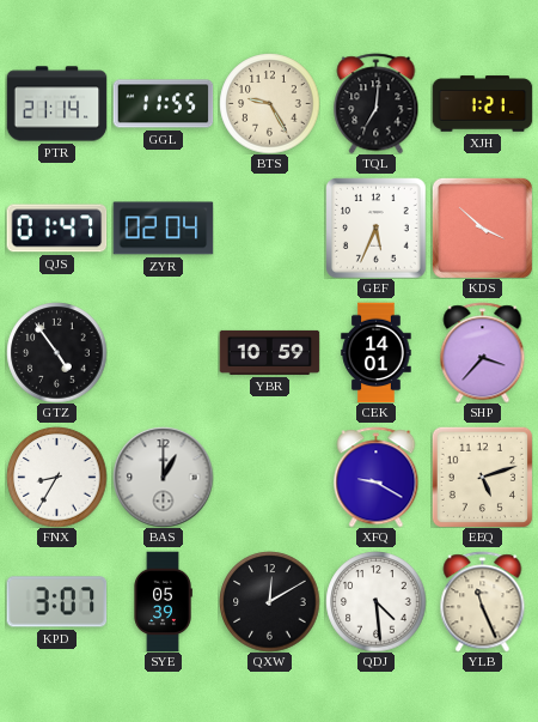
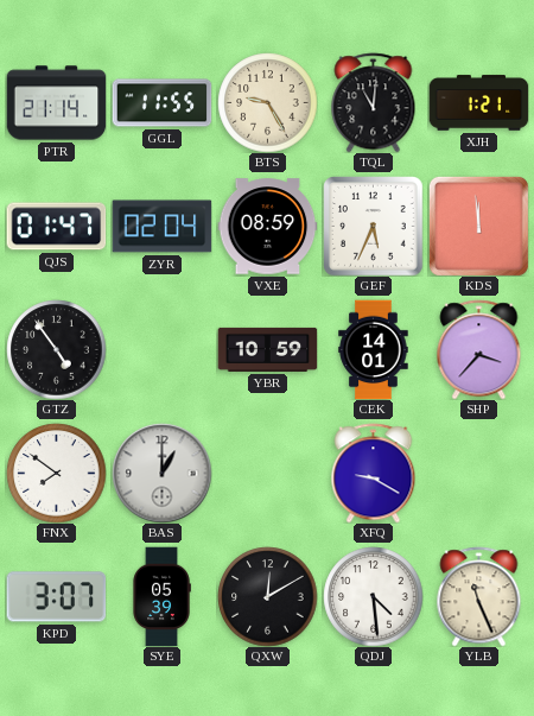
TQL: 7:01 -> 11:01 (374, 102)
VXE: none -> 08:59 (267, 227)
KDS: 3:52 -> 11:59 (478, 226)
FNX: 8:35 -> 7:51 (56, 473)
EEQ: 5:12 -> none (482, 477)
